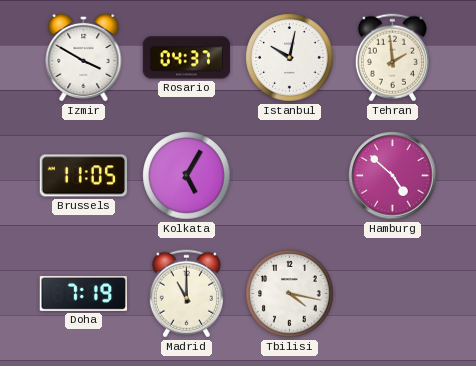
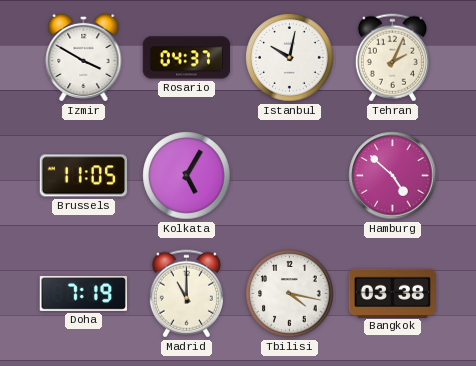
Tehran: 1:59 -> 2:04 (392, 58)
Bangkok: none -> 03:38 (393, 293)
